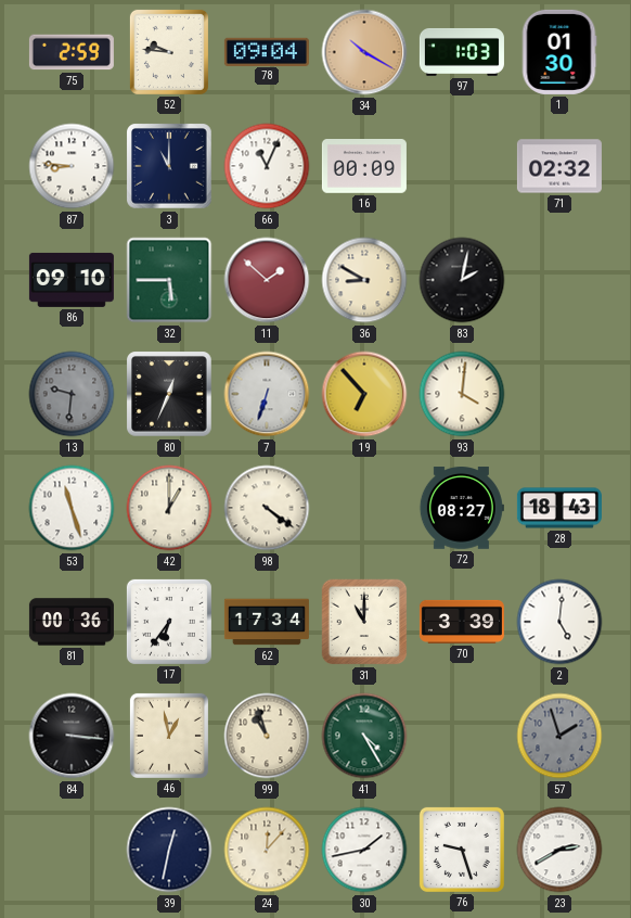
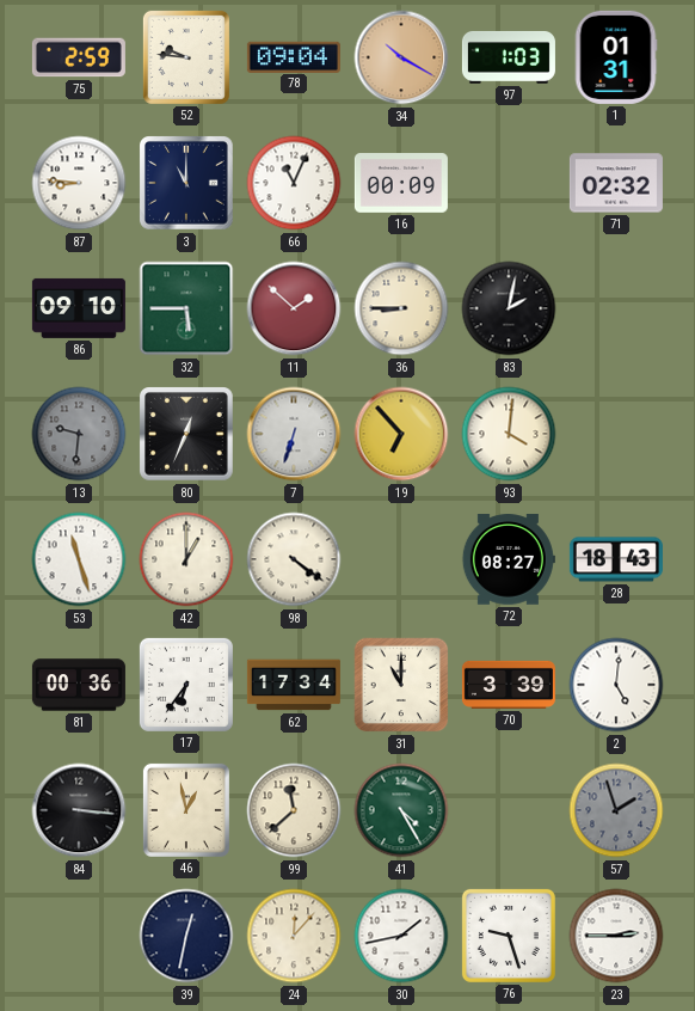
1: 01:30 -> 01:31 (616, 57)
36: 8:50 -> 8:45 (401, 308)
99: 10:57 -> 11:38 (294, 810)
23: 2:40 -> 2:45 (616, 936)
